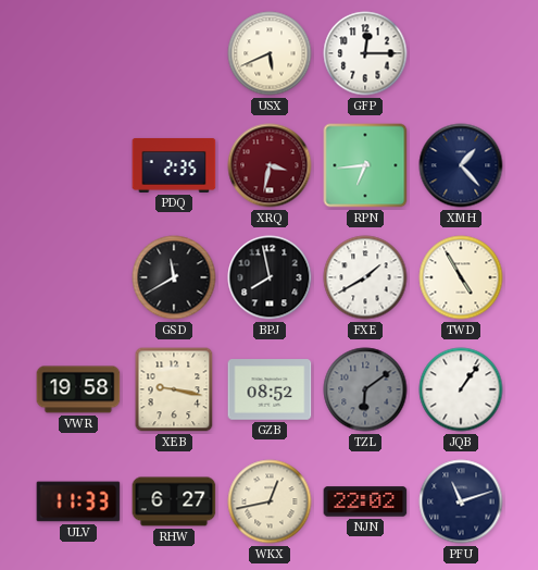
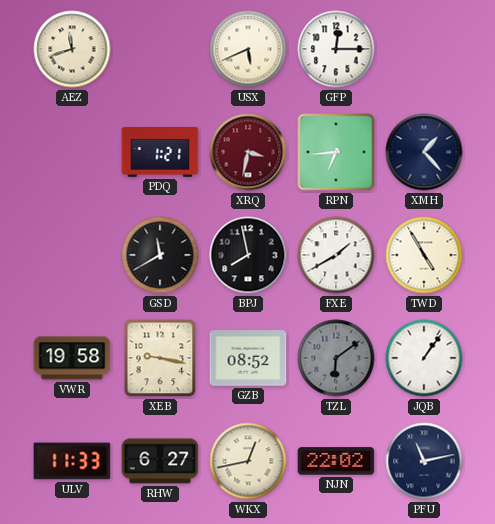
AEZ: none -> 11:42 (72, 49)
PDQ: 2:35 -> 1:21 (160, 152)
PFU: 11:12 -> 11:13 (424, 461)
